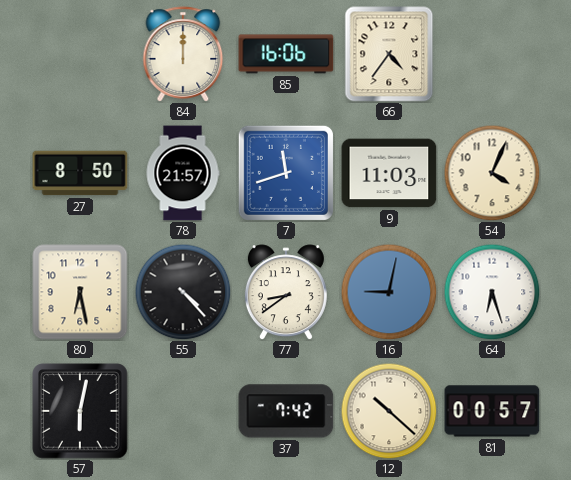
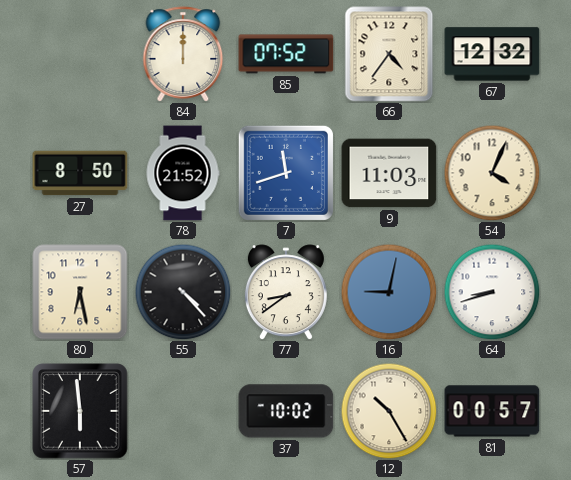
85: 16:06 -> 07:52 (286, 54)
67: none -> 12:32 (492, 54)
78: 21:57 -> 21:52 (183, 173)
64: 6:27 -> 8:42 (492, 292)
57: 6:02 -> 5:59 (80, 411)
37: 7:42 -> 10:02 (286, 411)
12: 10:22 -> 10:25 (389, 411)
